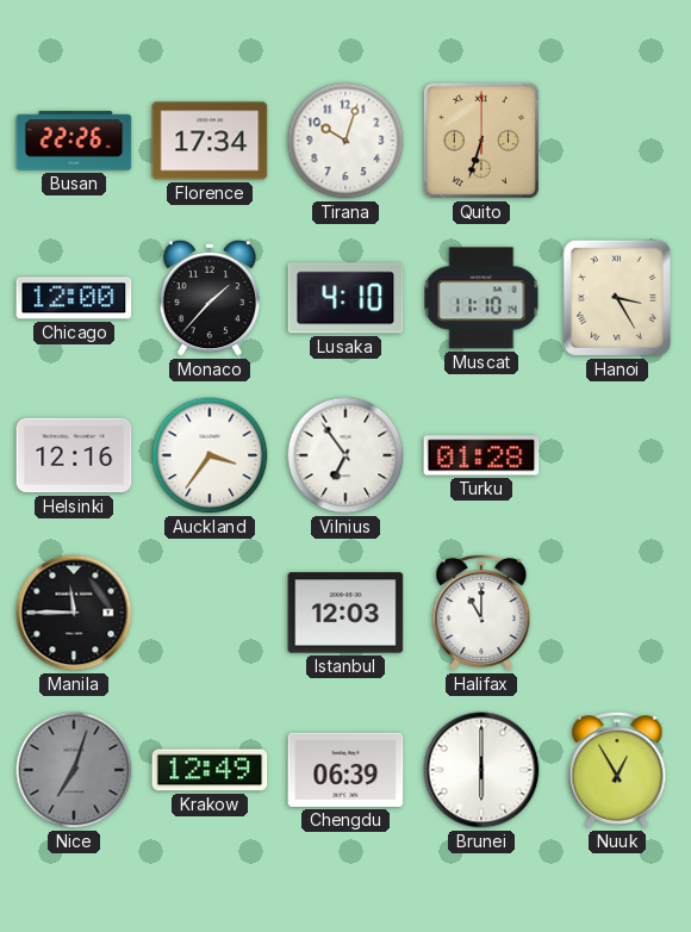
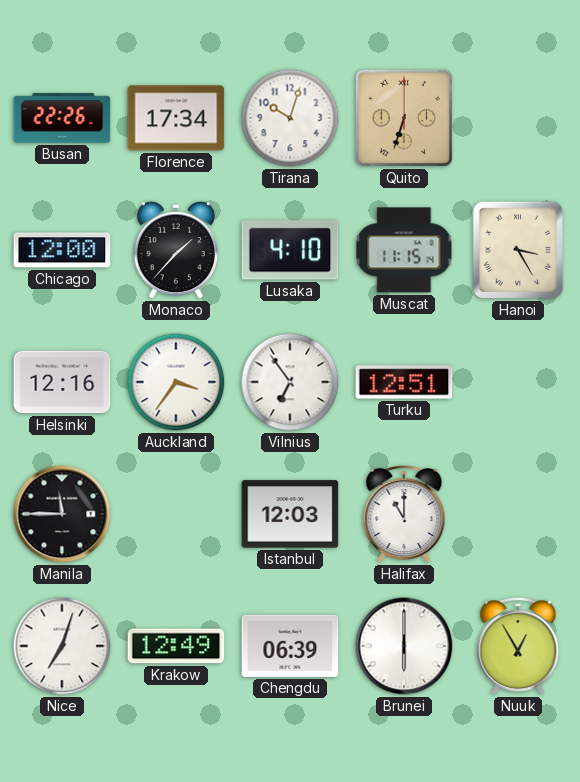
Muscat: 11:10 -> 11:15 (404, 250)
Turku: 01:28 -> 12:51 (404, 382)
Nice dial: grey -> white (62, 646)
